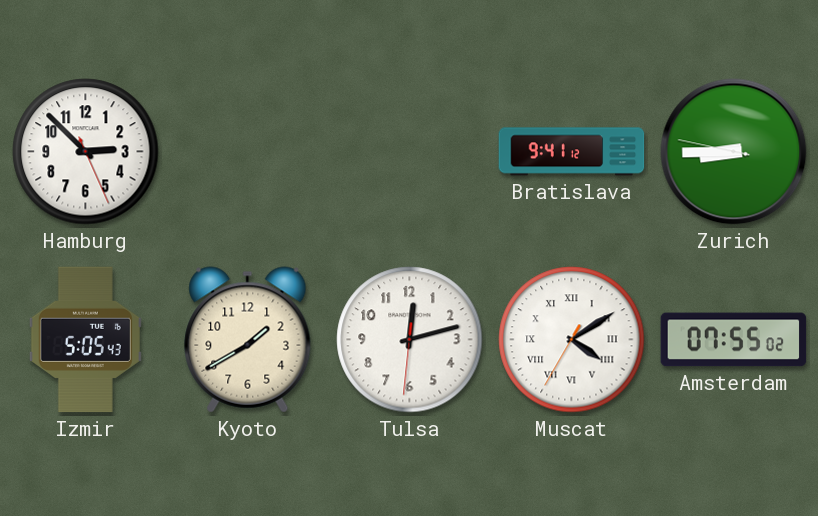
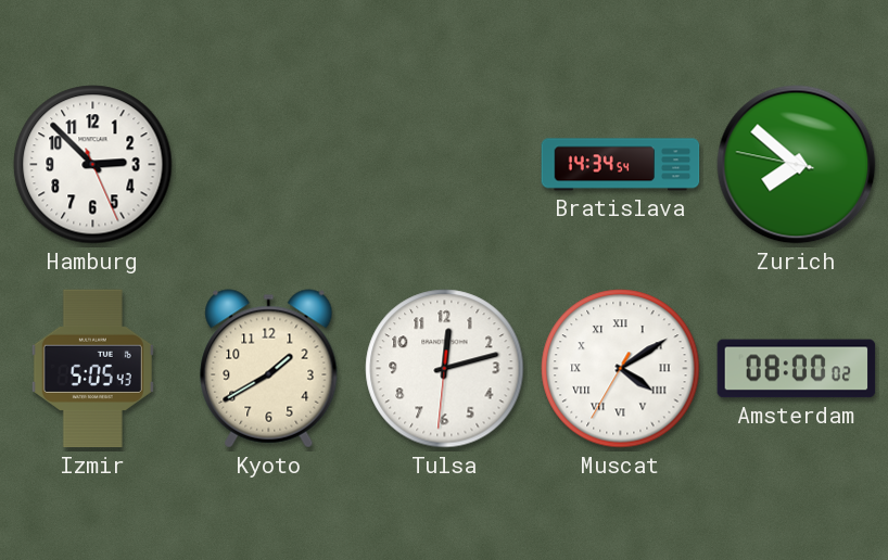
Bratislava: 9:41 -> 14:34 (621, 165)
Zurich: 8:44 -> 7:51 (797, 165)
Amsterdam: 07:55 -> 08:00 (797, 369)
